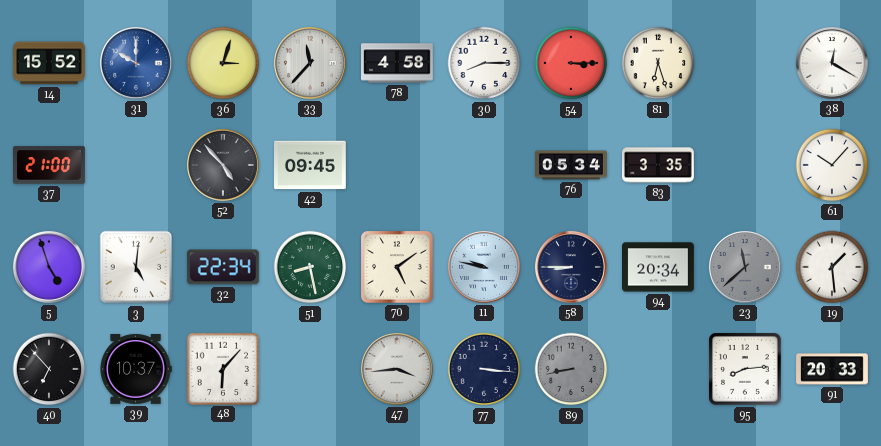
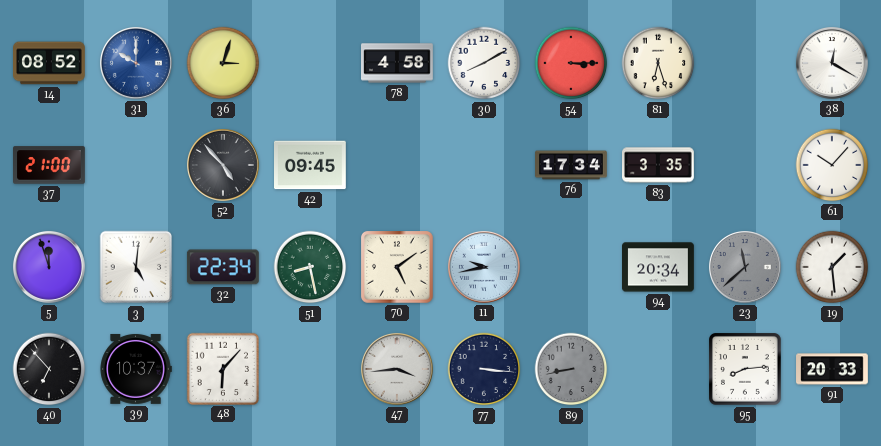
14: 15:52 -> 08:52 (50, 63)
33: 11:37 -> none (310, 63)
30: 8:15 -> 8:10 (484, 63)
76: 05:34 -> 17:34 (571, 165)
5: 4:57 -> 11:57 (49, 267)
11: 9:47 -> 9:43 (484, 267)
58: 8:45 -> none (571, 267)
